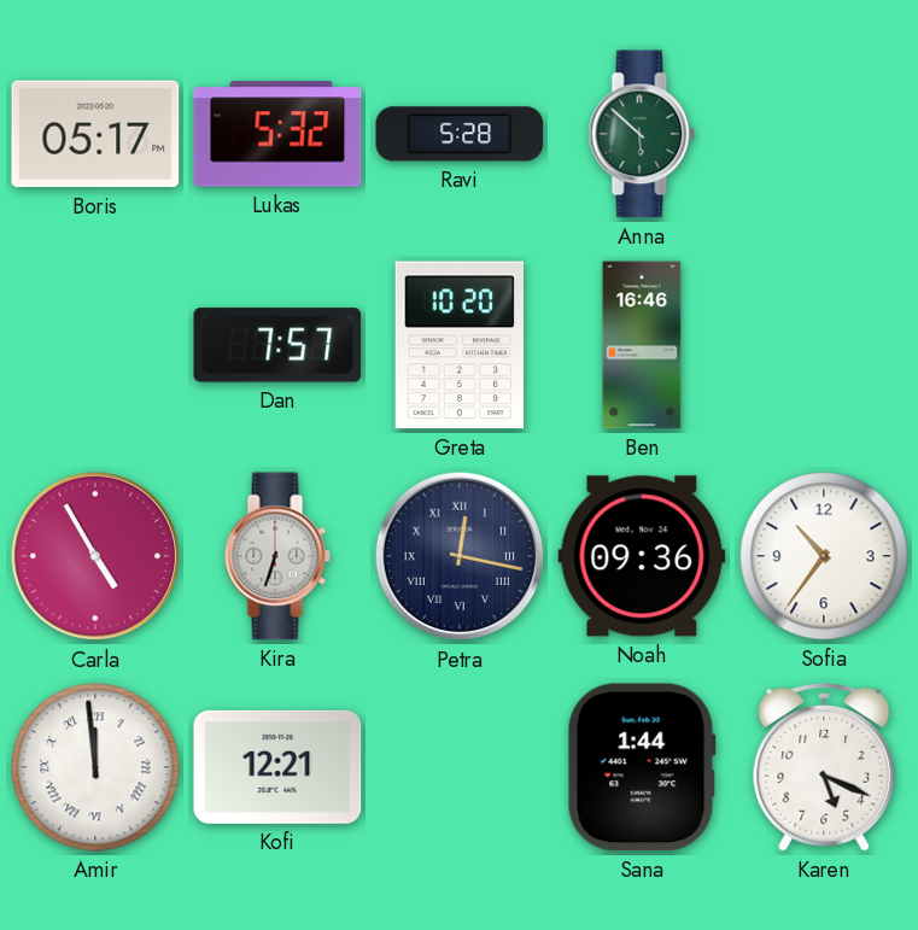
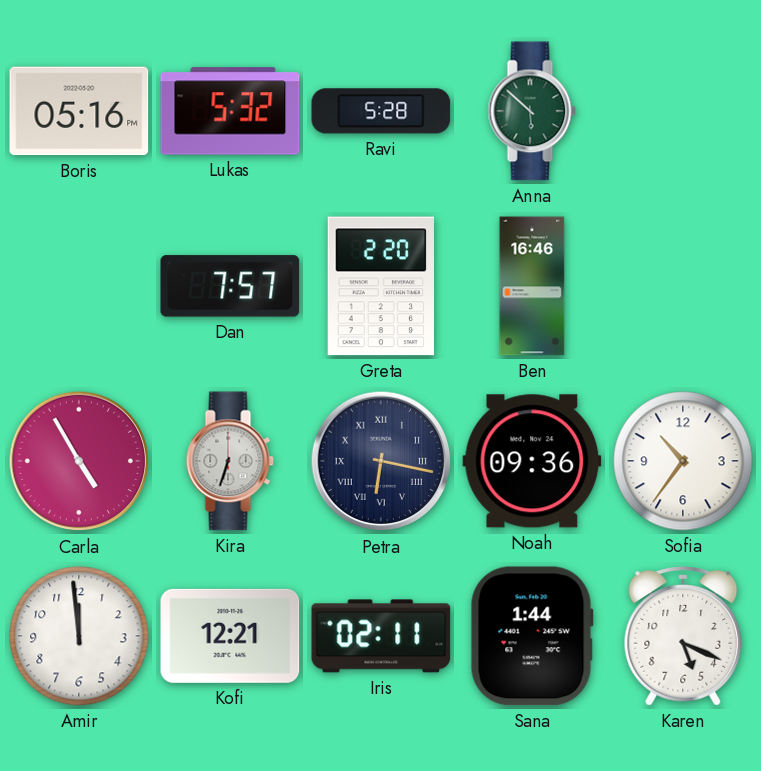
Boris: 05:17 -> 05:16 (79, 111)
Greta: 10:20 -> 2:20 (381, 286)
Petra: 12:17 -> 6:17 (381, 461)
Amir numerals: Roman -> Arabic (79, 636)
Iris: none -> 02:11 (381, 636)
